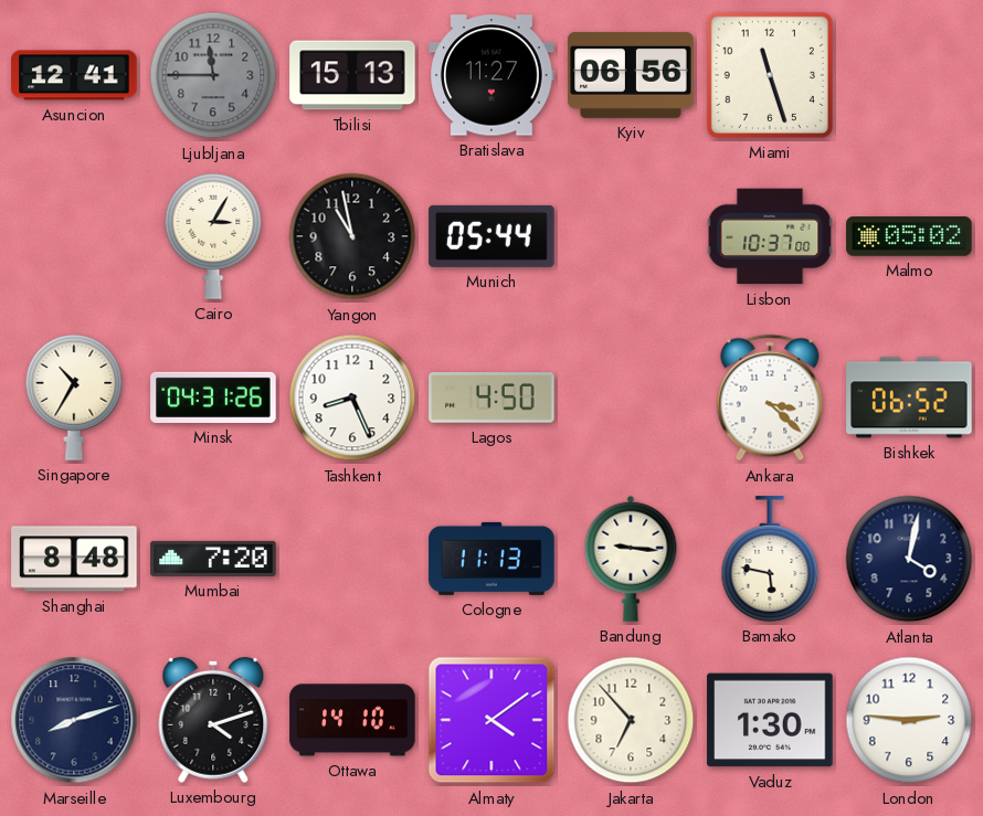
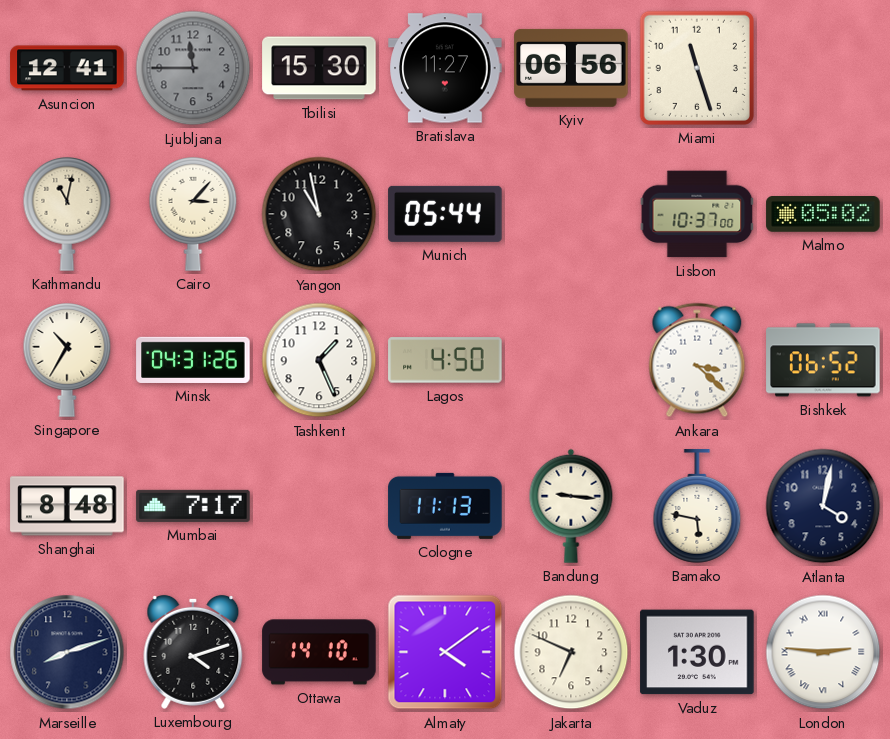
Tbilisi: 15:13 -> 15:30 (319, 68)
Kathmandu: none -> 11:02 (67, 215)
Cairo: 3:05 -> 3:07 (193, 215)
Tashkent: 8:26 -> 1:26 (319, 360)
Mumbai: 7:20 -> 7:17 (193, 506)
Jakarta: 6:53 -> 6:49 (571, 652)
London numerals: Arabic -> Roman (823, 652)
